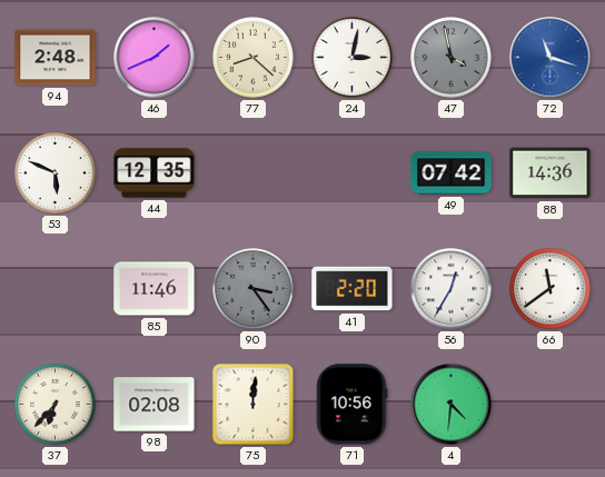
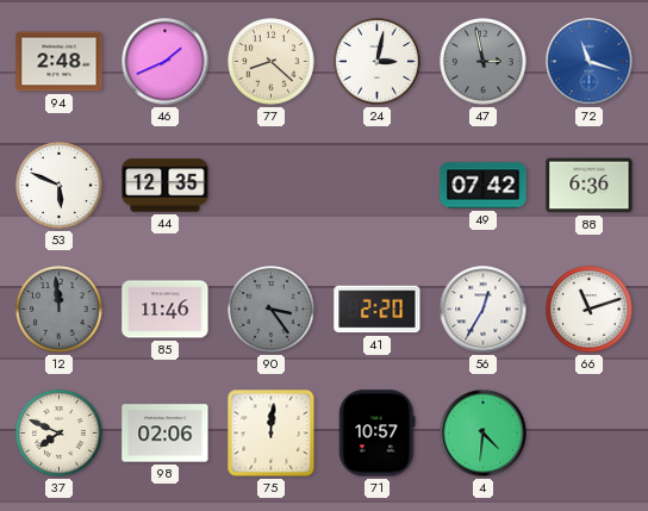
47: 3:58 -> 2:58 (484, 62)
88: 14:36 -> 6:36 (590, 186)
12: none -> 11:59 (60, 310)
66: 11:39 -> 11:12 (590, 310)
37: 6:37 -> 7:49 (60, 434)
98: 02:08 -> 02:06 (166, 434)
71: 10:56 -> 10:57 (376, 434)
